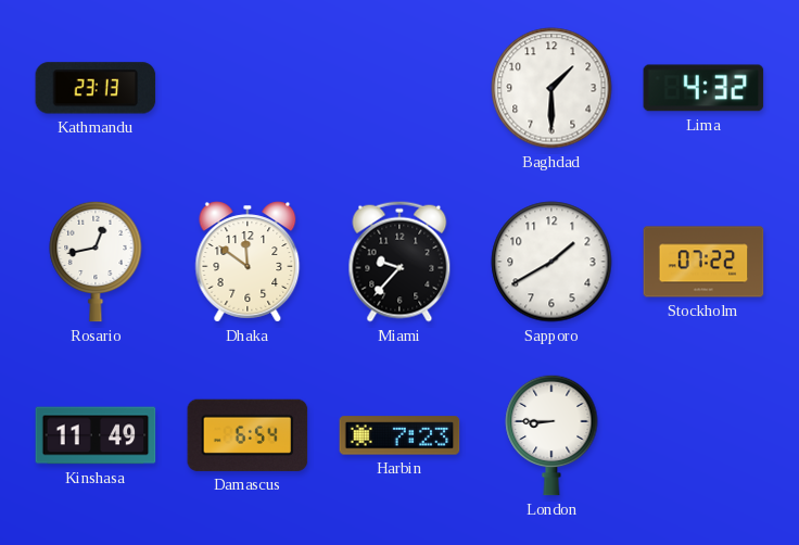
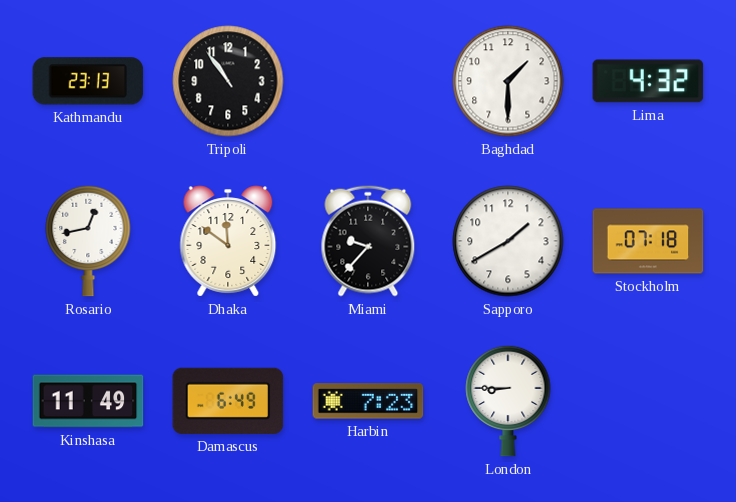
Tripoli: none -> 10:54 (228, 81)
Stockholm: 07:22 -> 07:18 (648, 241)
Damascus: 6:54 -> 6:49 (228, 401)
